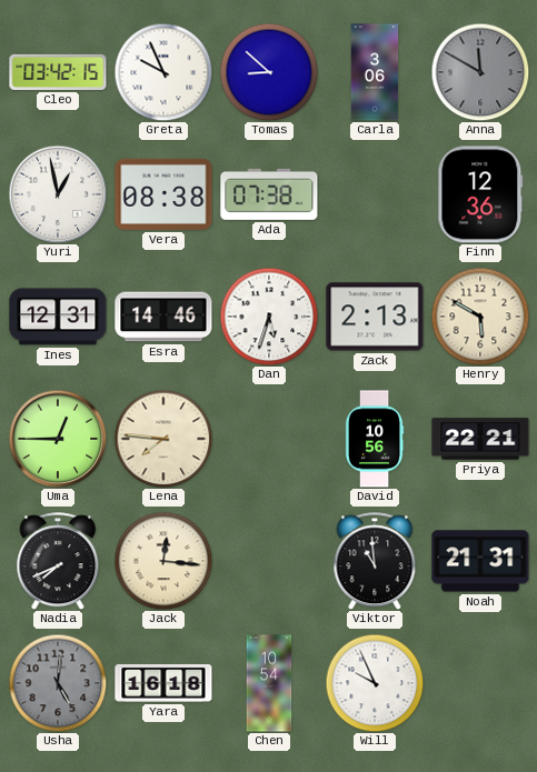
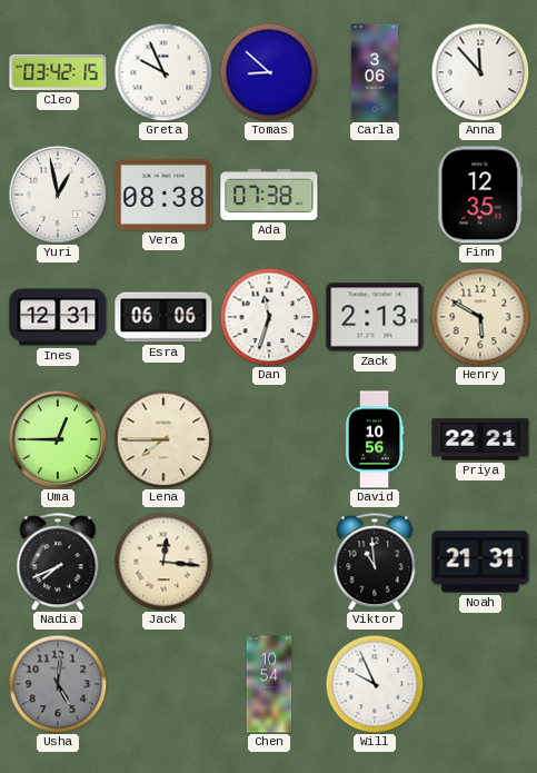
Anna: 11:50 -> 11:53 (480, 72)
Anna dial: grey -> white (480, 72)
Finn: 12:36 -> 12:35 (480, 195)
Esra: 14:46 -> 06:06 (163, 317)
Dan: 5:33 -> 11:33 (269, 317)
Lena: 7:46 -> 7:45 (163, 439)
Yara: 16:18 -> none (163, 683)
